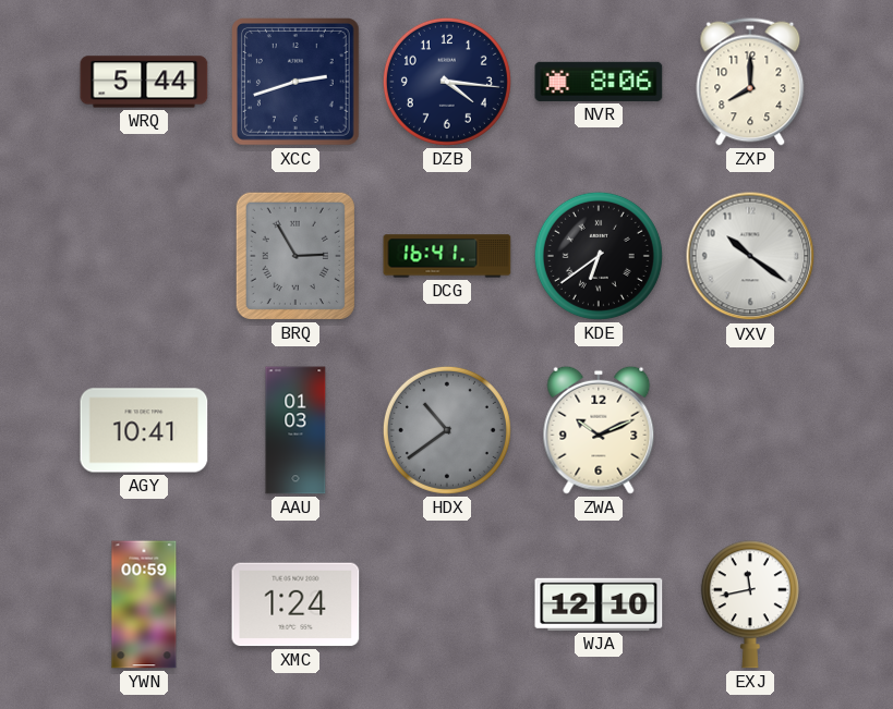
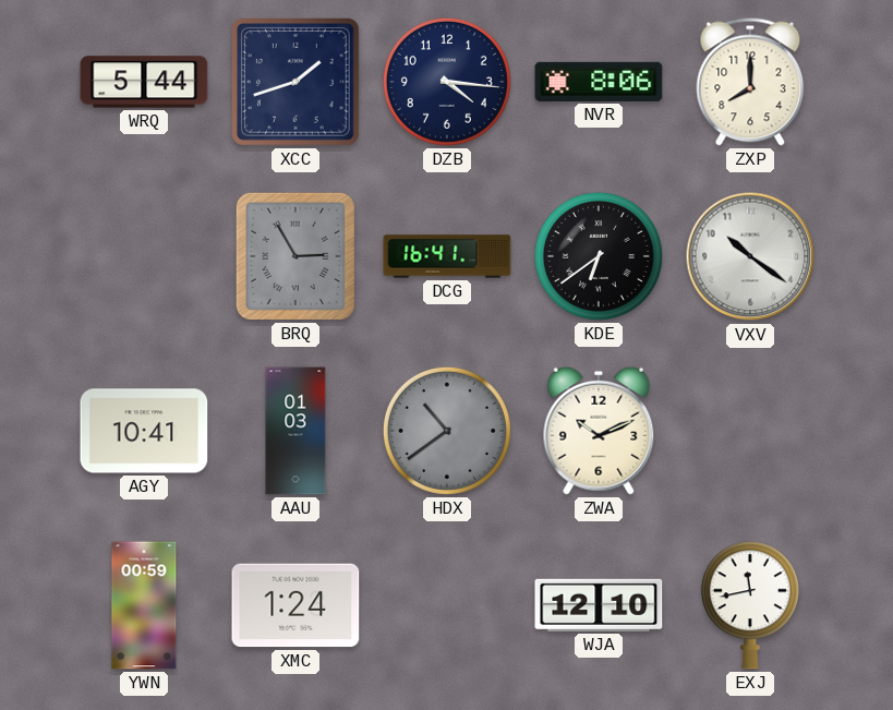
XCC: 2:42 -> 1:42 (297, 83)
